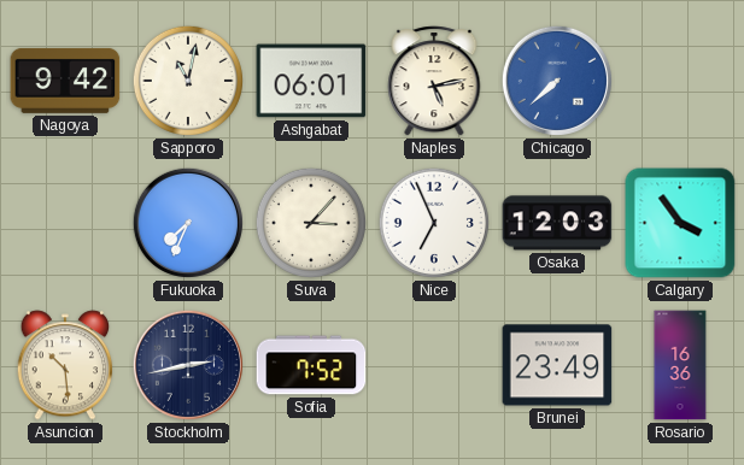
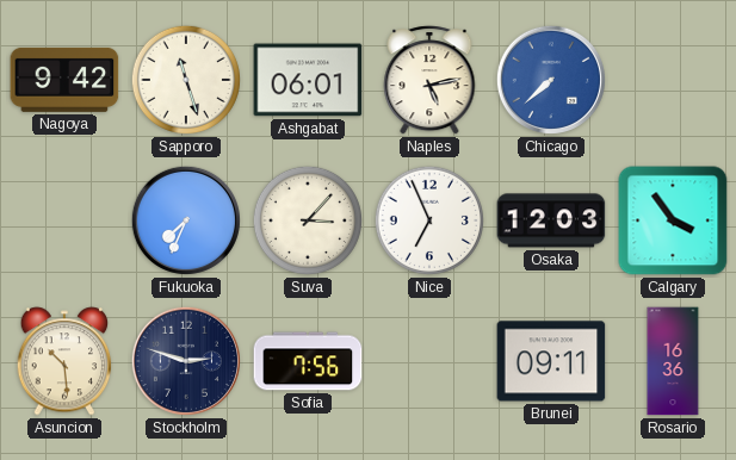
Sapporo: 11:02 -> 11:27 (186, 80)
Stockholm: 2:43 -> 2:48 (186, 361)
Sofia: 7:52 -> 7:56 (308, 361)
Brunei: 23:49 -> 09:11 (551, 361)
